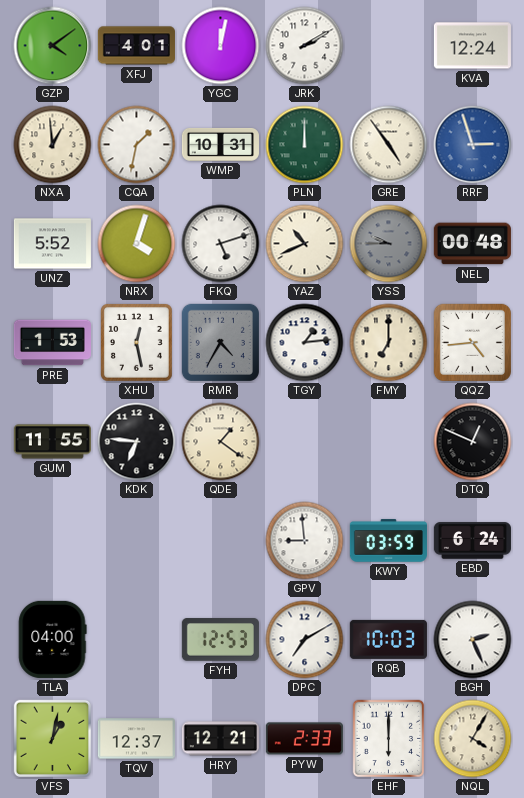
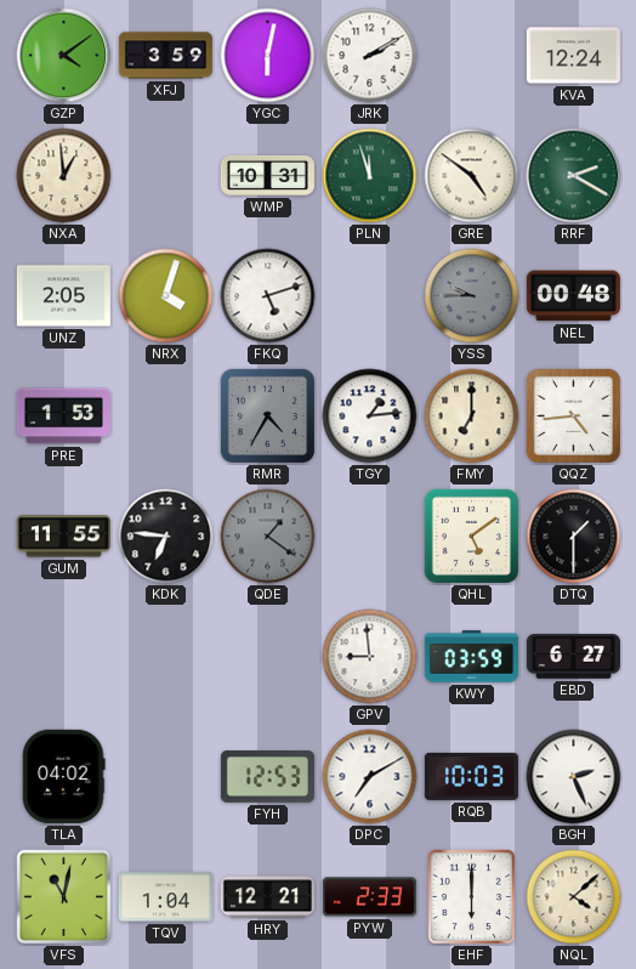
XFJ: 4:01 -> 3:59 (165, 56)
YGC: 12:02 -> 6:02 (268, 56)
CQA: 1:32 -> none (137, 145)
PLN: 12:00 -> 11:57 (370, 176)
GRE: 4:54 -> 4:51 (472, 176)
RRF: 2:57 -> 2:20 (574, 176)
RRF dial: blue -> green (574, 176)
UNZ: 5:52 -> 2:05 (63, 296)
YAZ: 10:41 -> none (305, 244)
XHU: 12:28 -> none (136, 342)
QDE dial: cream -> grey (268, 537)
QHL: none -> 5:09 (471, 535)
DTQ: 12:49 -> 1:30 (574, 537)
EBD: 6:24 -> 6:27 (573, 657)
TLA: 04:00 -> 04:02 (64, 776)
VFS: 1:02 -> 11:02 (64, 897)
TQV: 12:37 -> 1:04 (165, 897)
NQL: 4:05 -> 4:08 (574, 897)
